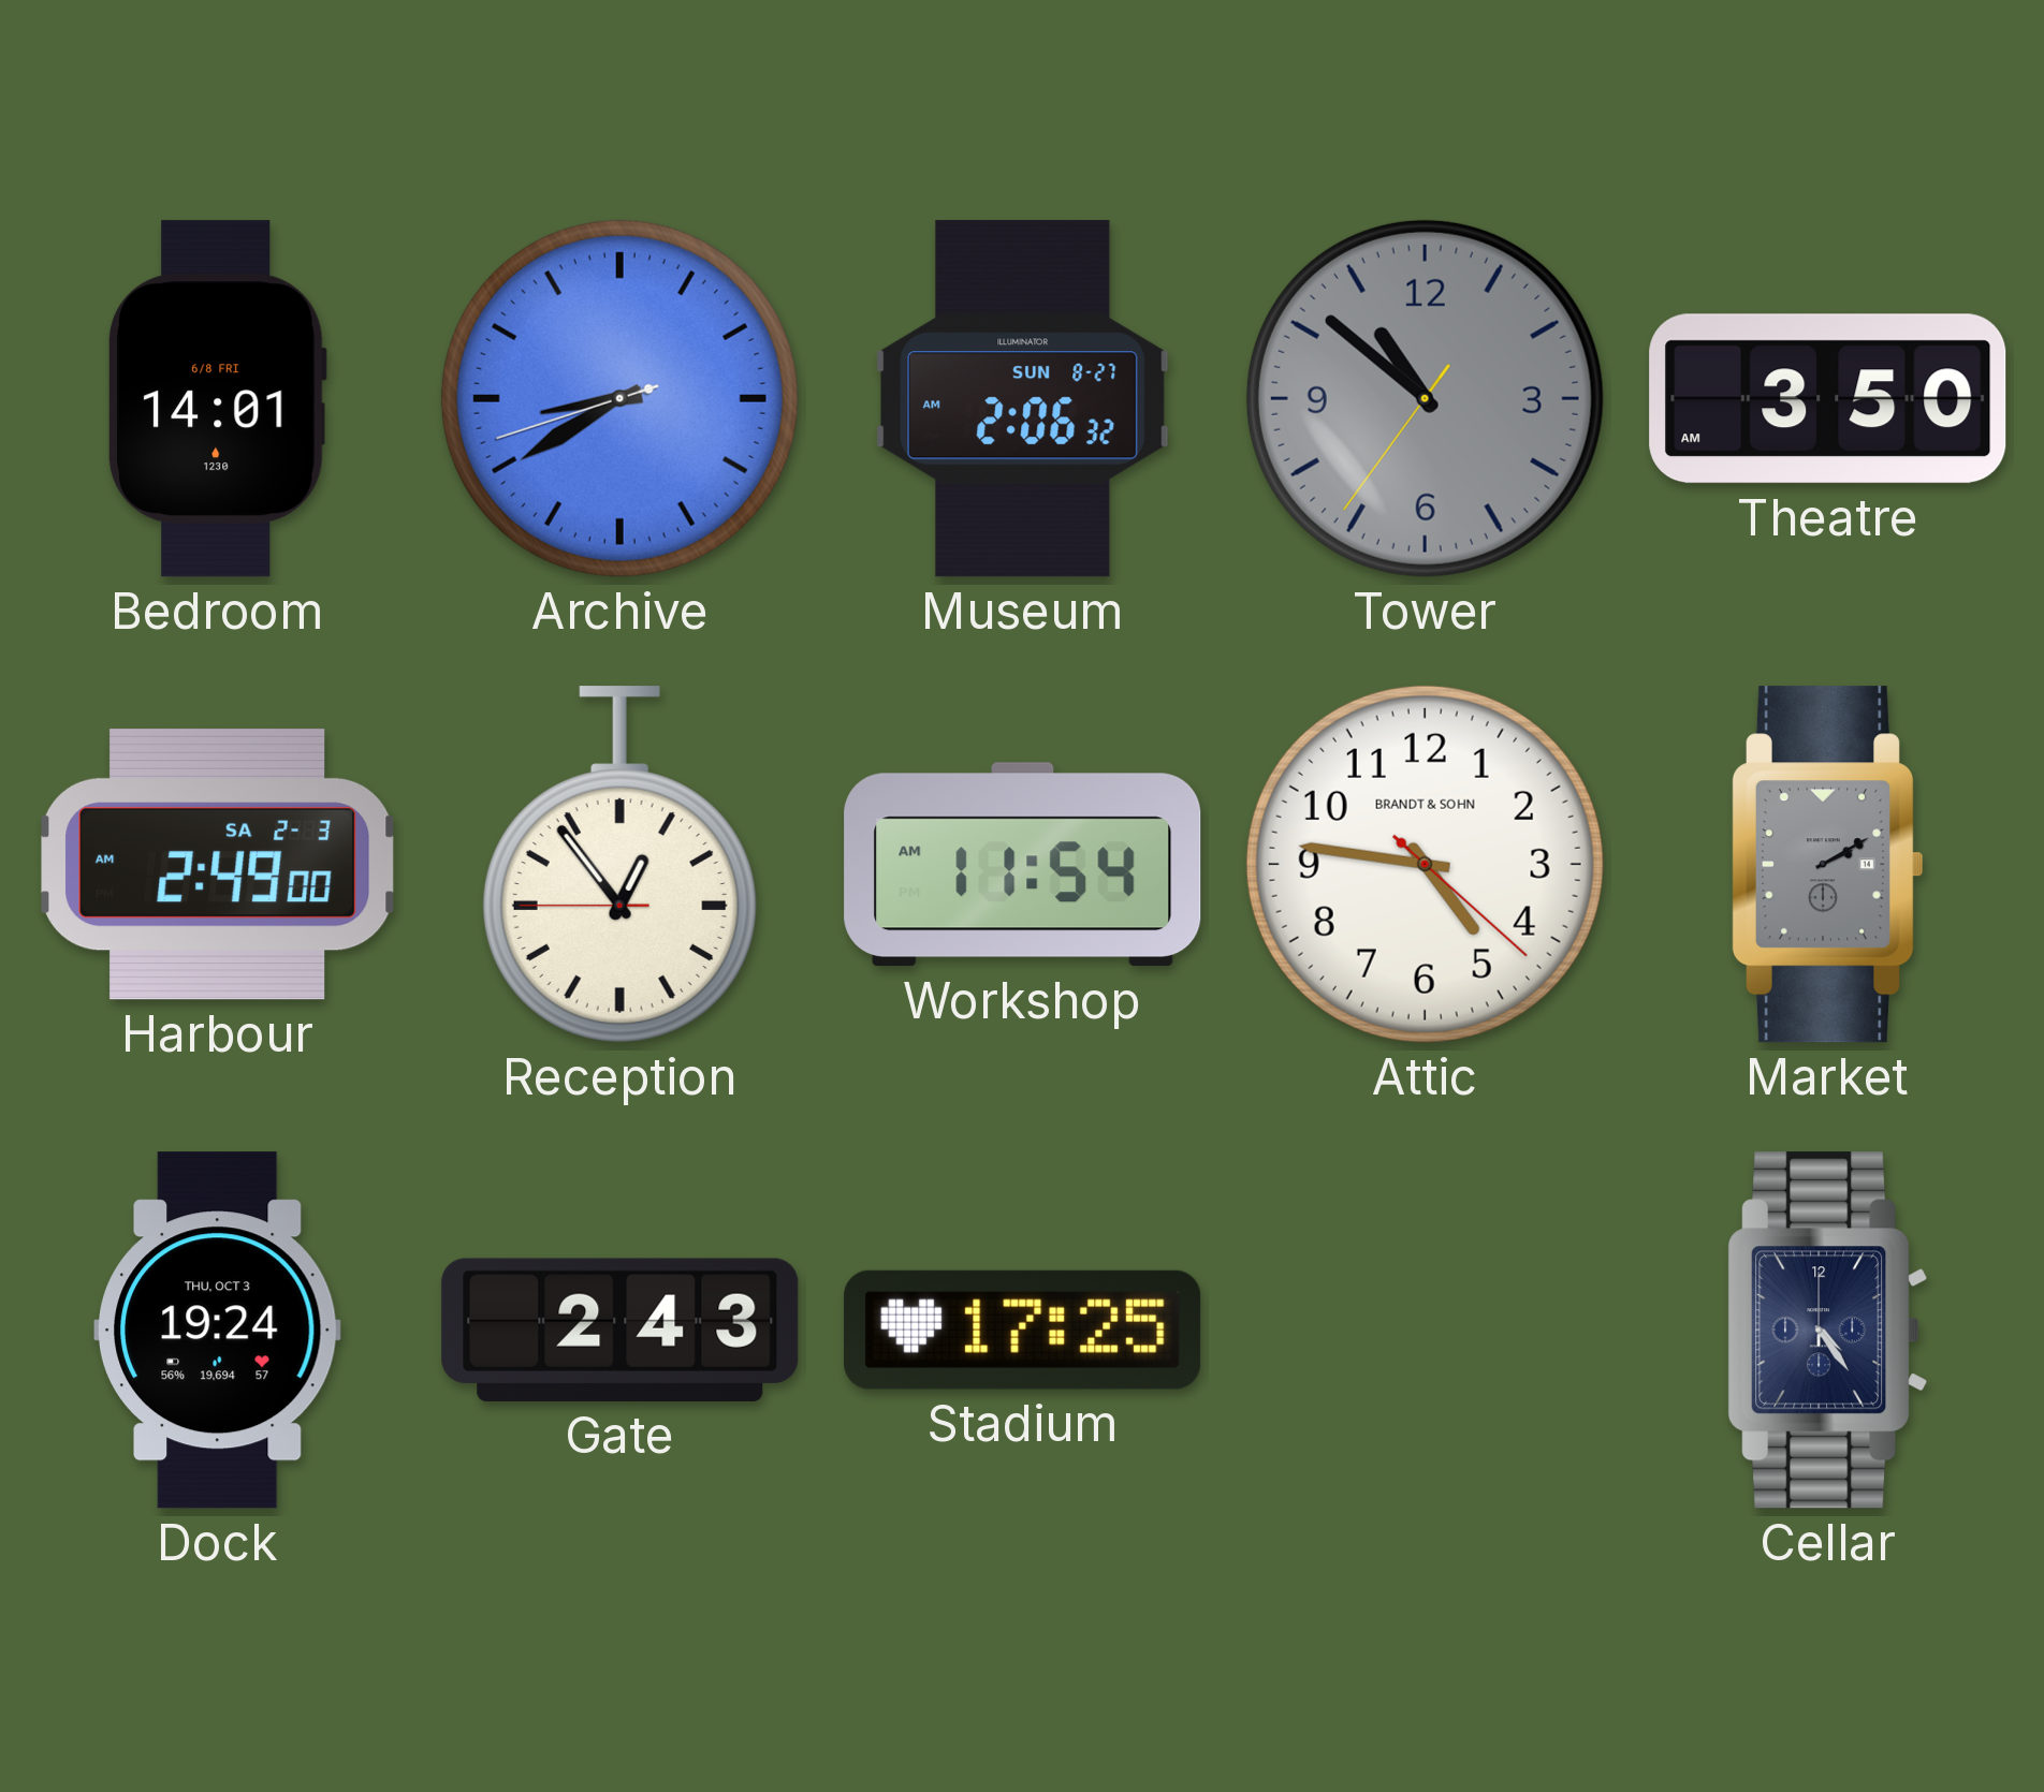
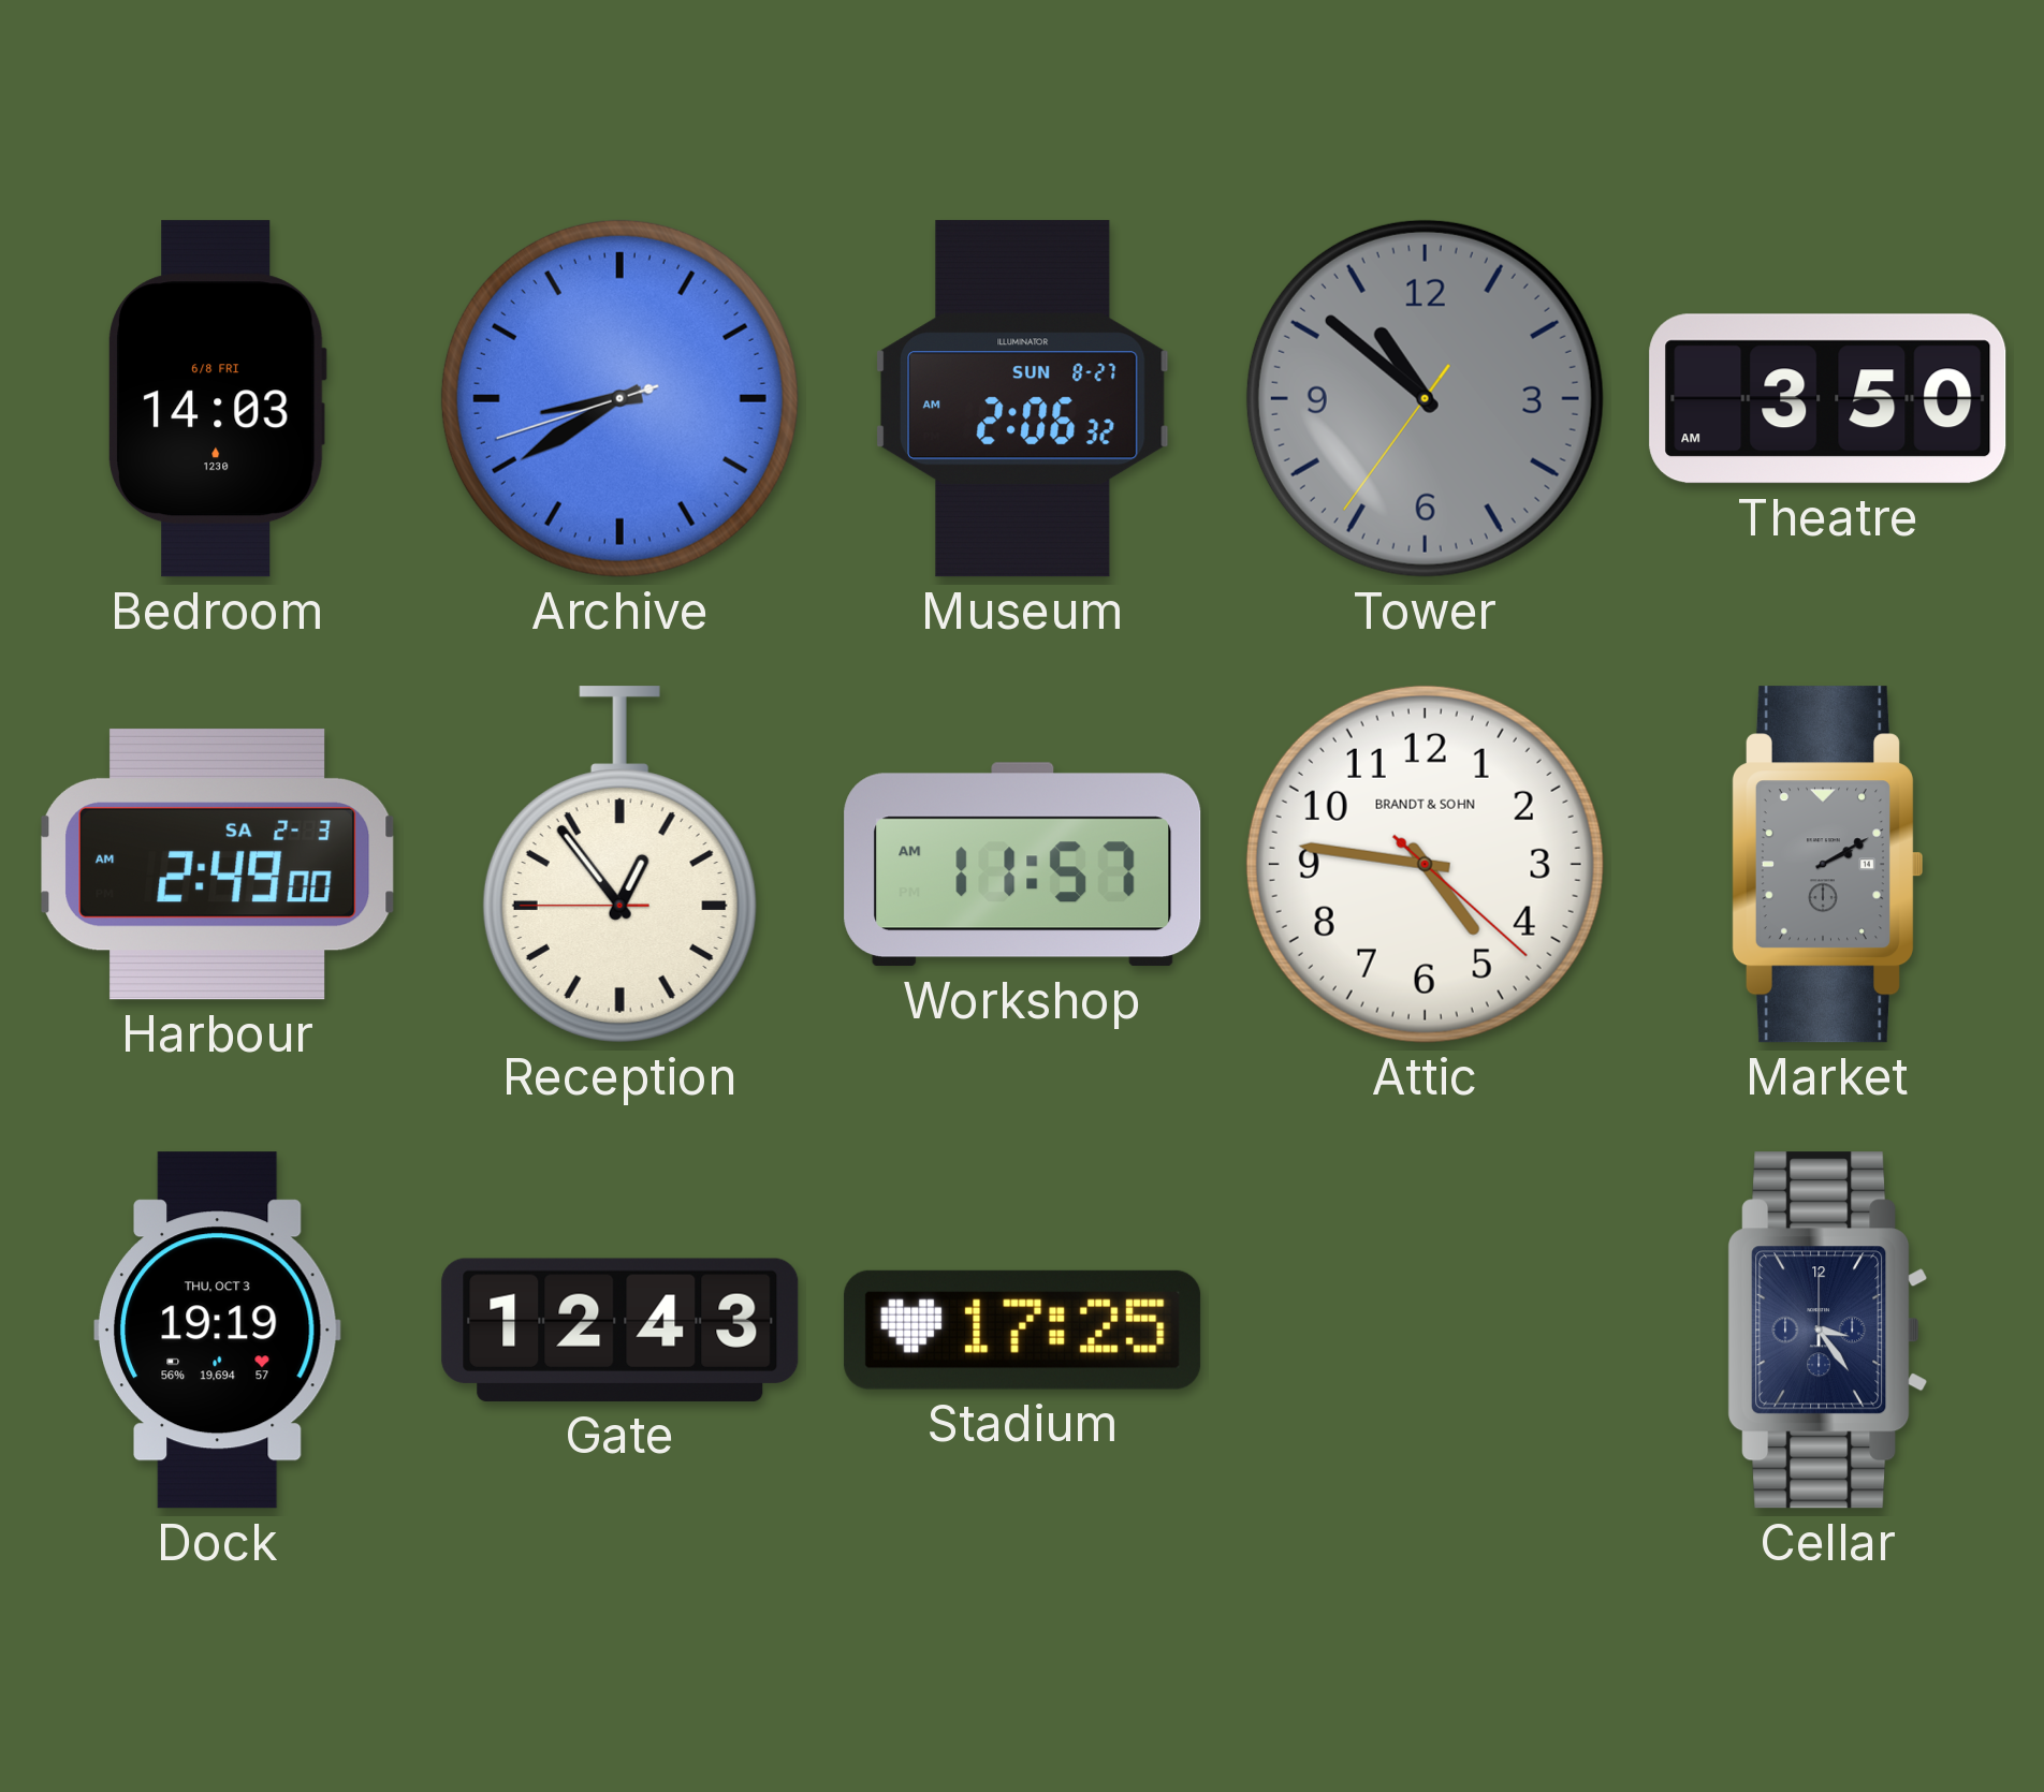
Bedroom: 14:01 -> 14:03 (217, 399)
Workshop: 11:54 -> 11:57 (1023, 865)
Dock: 19:24 -> 19:19 (218, 1331)
Gate: 2:43 -> 12:43 (620, 1330)
Cellar: 4:24 -> 3:24 (1828, 1331)
